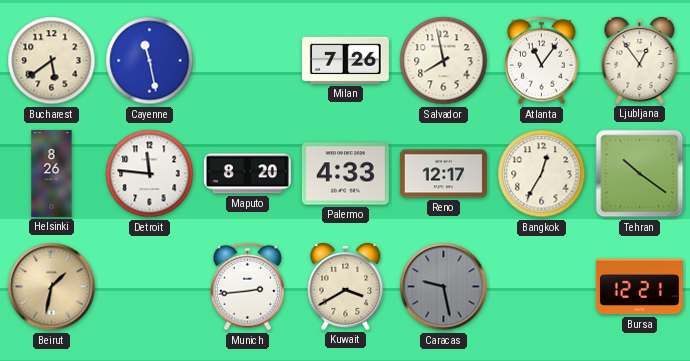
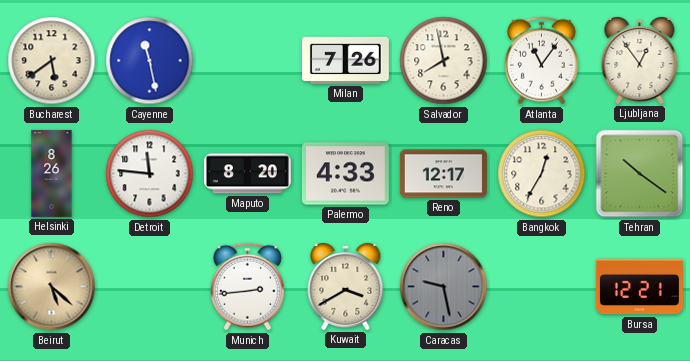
Beirut: 1:32 -> 5:22 (52, 287)
